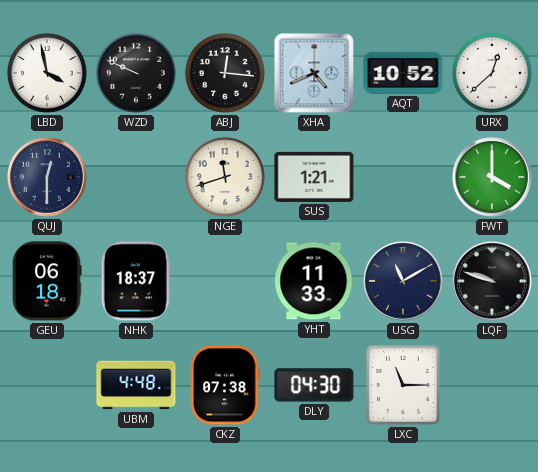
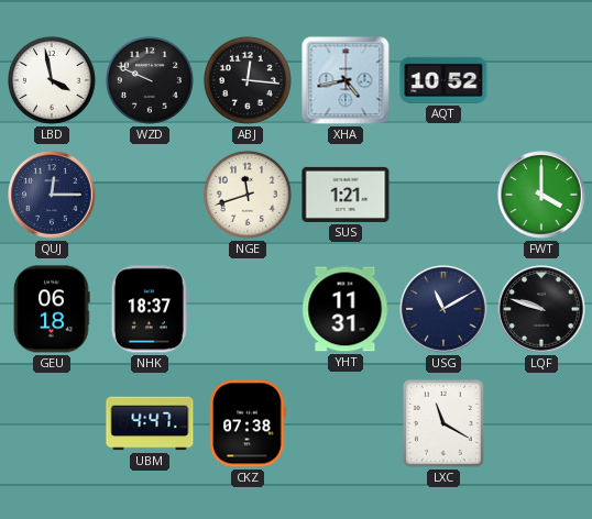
XHA: 4:41 -> 4:43 (346, 80)
URX: 12:38 -> none (492, 73)
QUJ: 12:30 -> 12:15 (52, 195)
YHT: 11:33 -> 11:31 (346, 309)
UBM: 4:48 -> 4:47 (150, 423)
DLY: 04:30 -> none (314, 385)
LXC: 11:15 -> 11:20 (445, 423)
